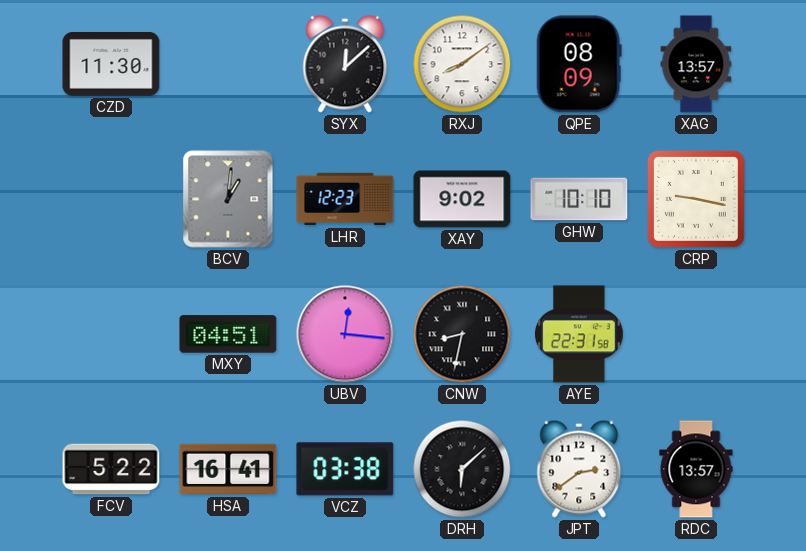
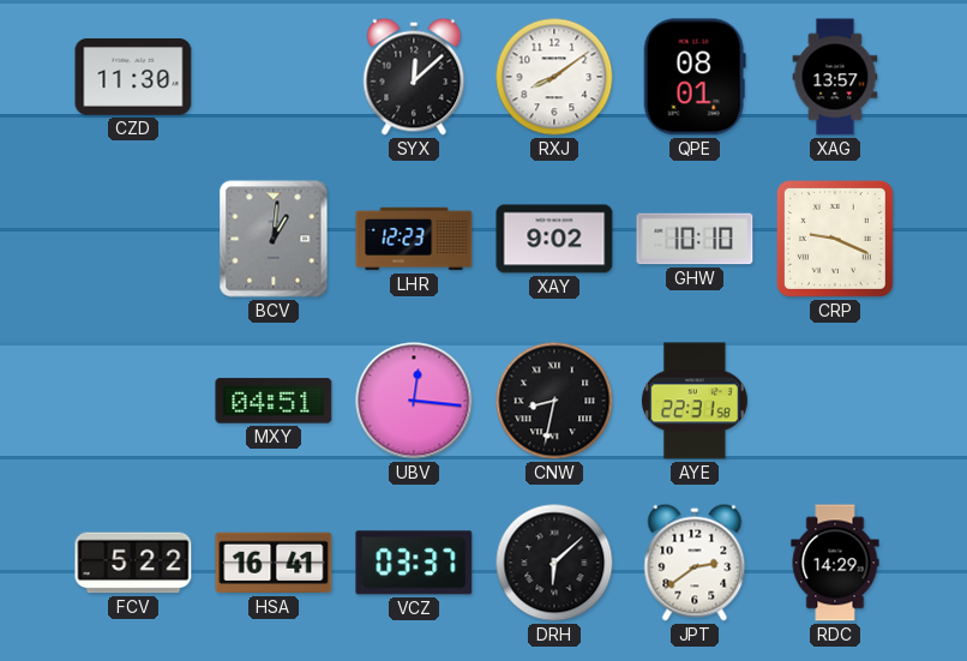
QPE: 08:09 -> 08:01 (695, 77)
CRP: 9:17 -> 9:19 (835, 239)
VCZ: 03:38 -> 03:37 (414, 563)
RDC: 13:57 -> 14:29 (835, 563)
